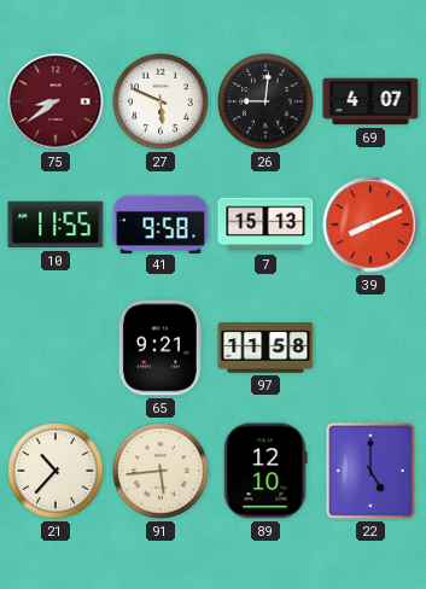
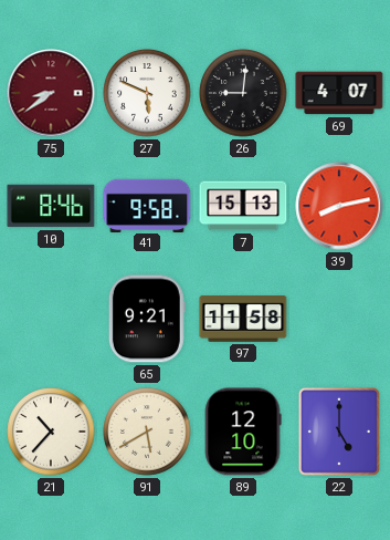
10: 11:55 -> 8:46 (51, 206)
39: 8:11 -> 8:13 (339, 206)
91: 5:44 -> 5:40 (147, 432)
